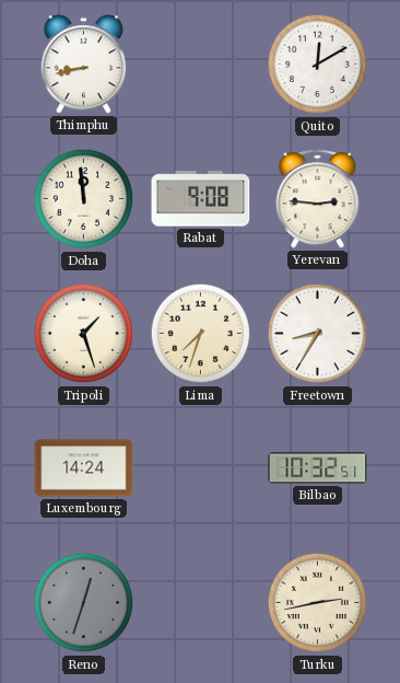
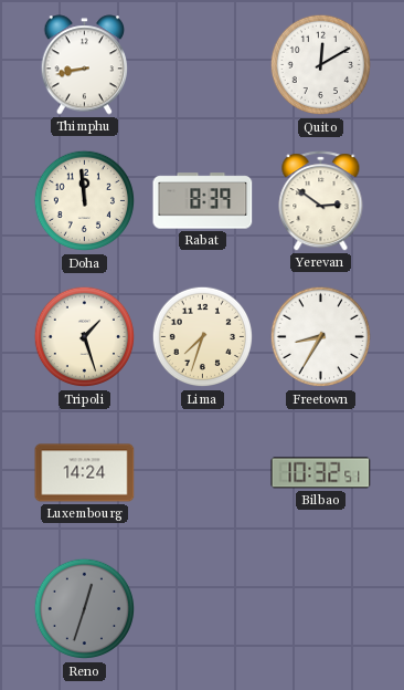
Rabat: 9:08 -> 8:39 (203, 201)
Yerevan: 2:46 -> 2:51 (321, 201)
Turku: 2:43 -> none (318, 603)
